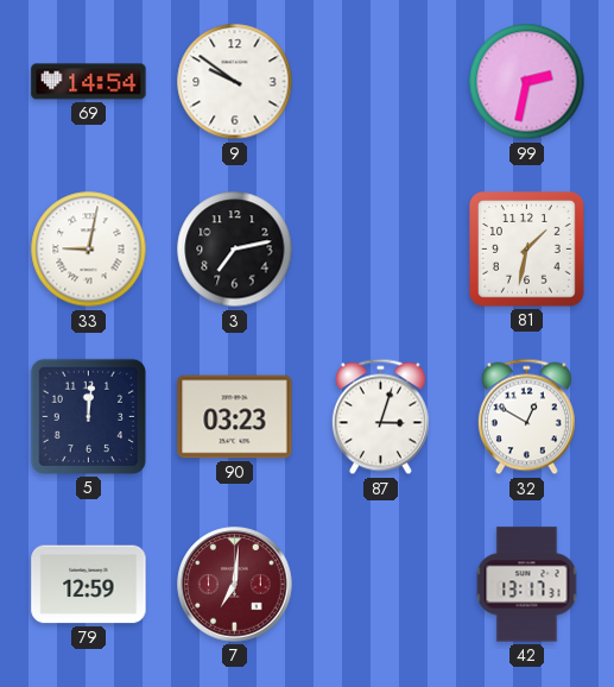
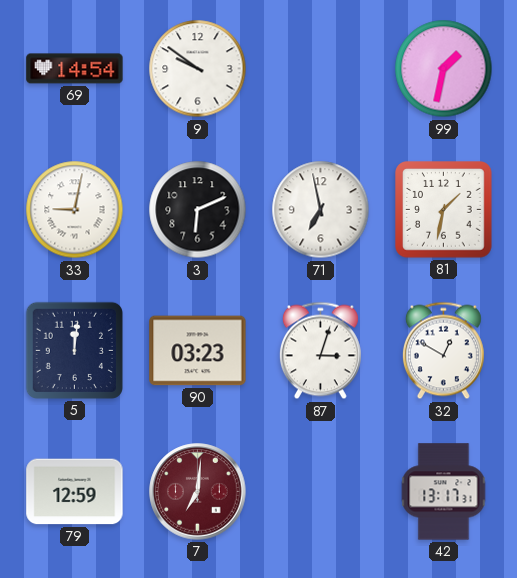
99: 2:32 -> 1:32 (444, 69)
3: 7:13 -> 6:11 (198, 210)
71: none -> 6:58 (321, 210)
